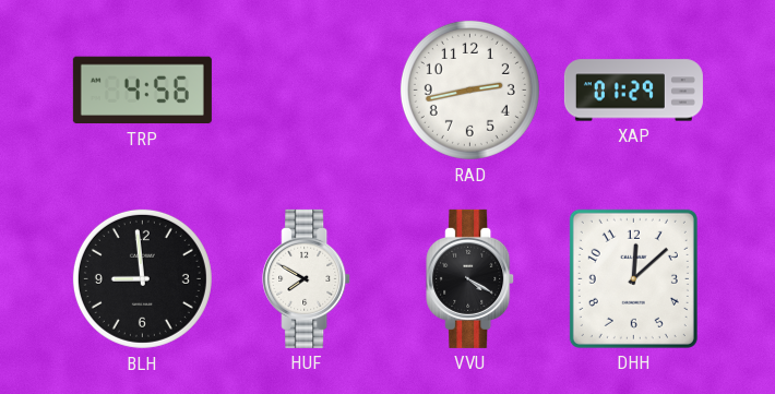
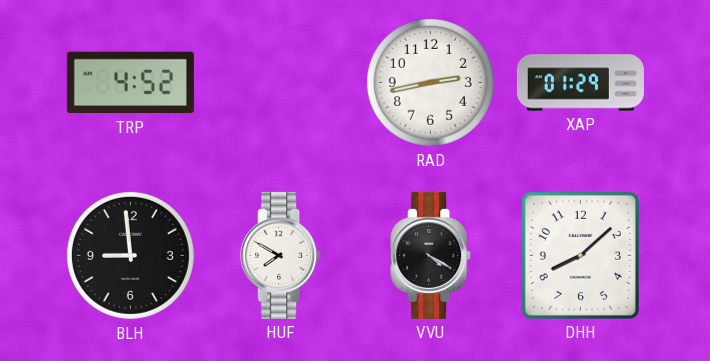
TRP: 4:56 -> 4:52 (130, 83)
DHH: 12:08 -> 8:08 (580, 255)
